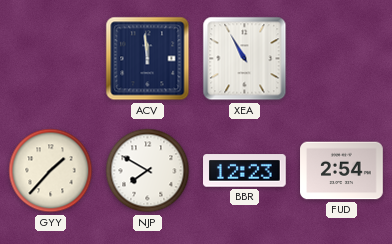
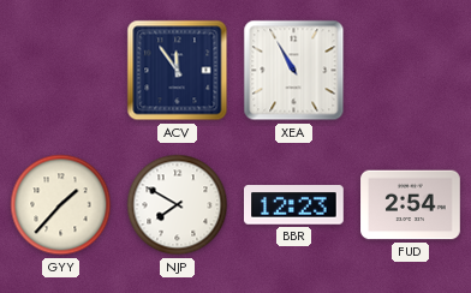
ACV: 11:59 -> 11:54 (178, 71)
